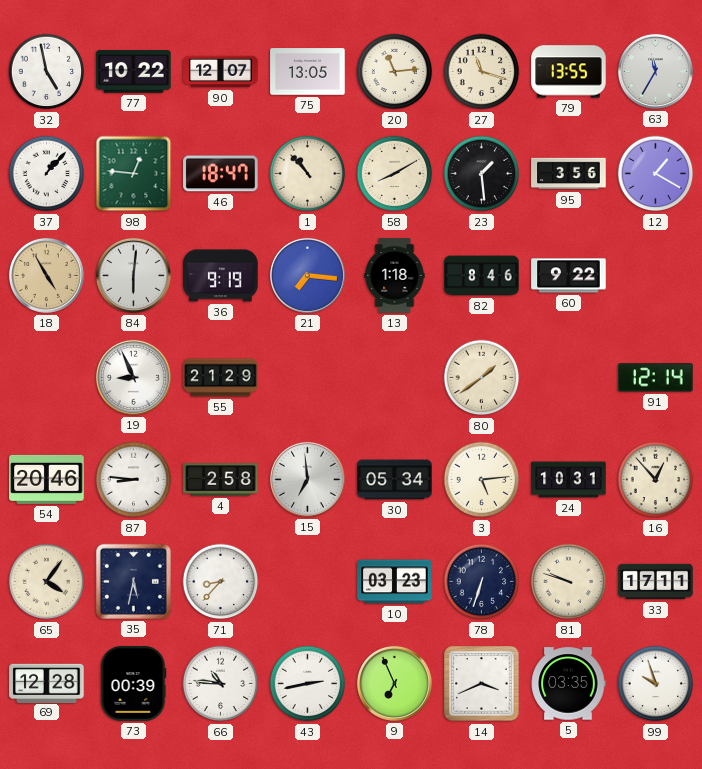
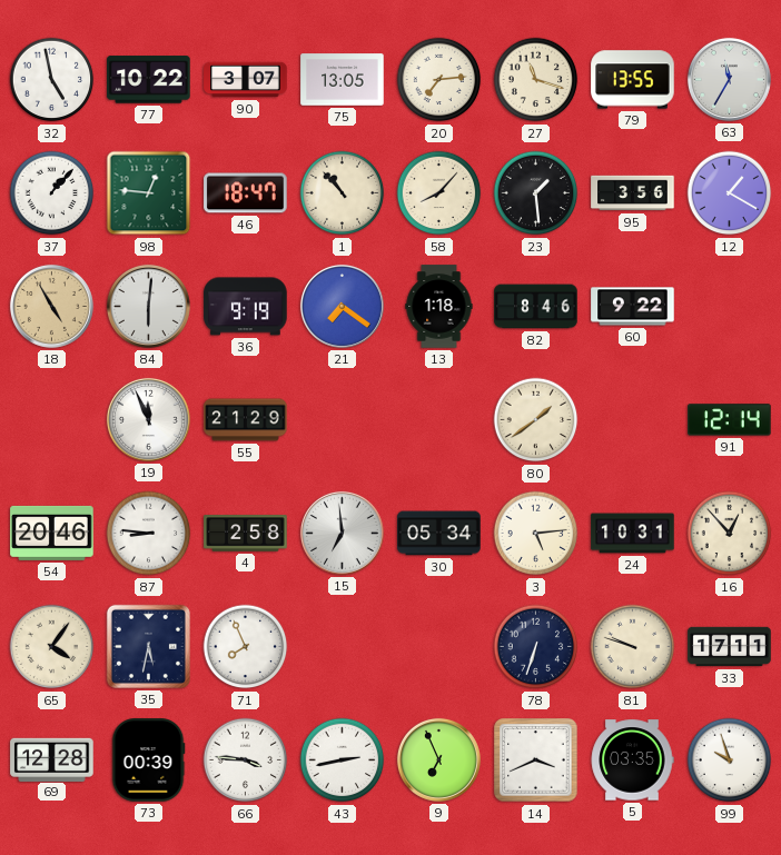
90: 12:07 -> 3:07 (246, 80)
20: 11:14 -> 7:14 (439, 80)
58: 8:10 -> 8:07 (439, 193)
21: 7:16 -> 7:21 (342, 306)
19: 8:56 -> 11:56 (148, 419)
71: 8:37 -> 7:56 (246, 647)
10: 03:23 -> none (395, 582)
66: 10:46 -> 3:46 (246, 760)
